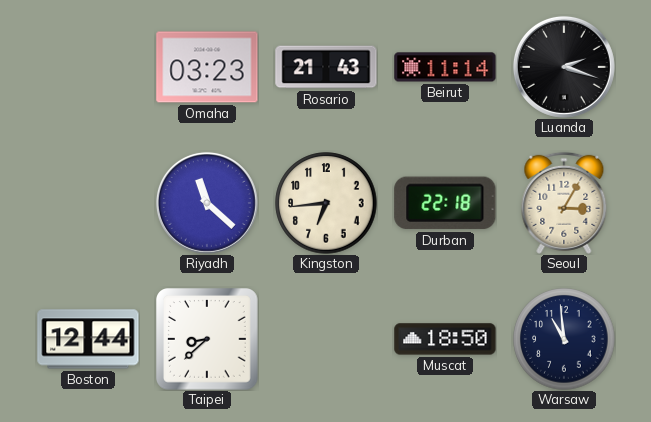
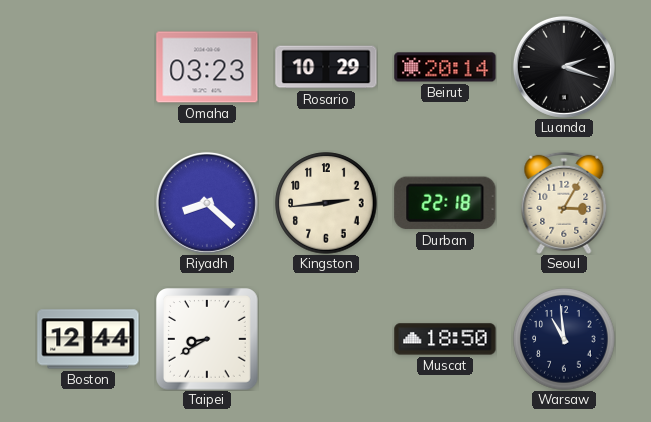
Rosario: 21:43 -> 10:29 (326, 67)
Beirut: 11:14 -> 20:14 (445, 67)
Riyadh: 11:22 -> 8:22 (207, 203)
Kingston: 6:44 -> 2:44 (326, 203)
Taipei: 8:38 -> 8:40 (208, 340)
